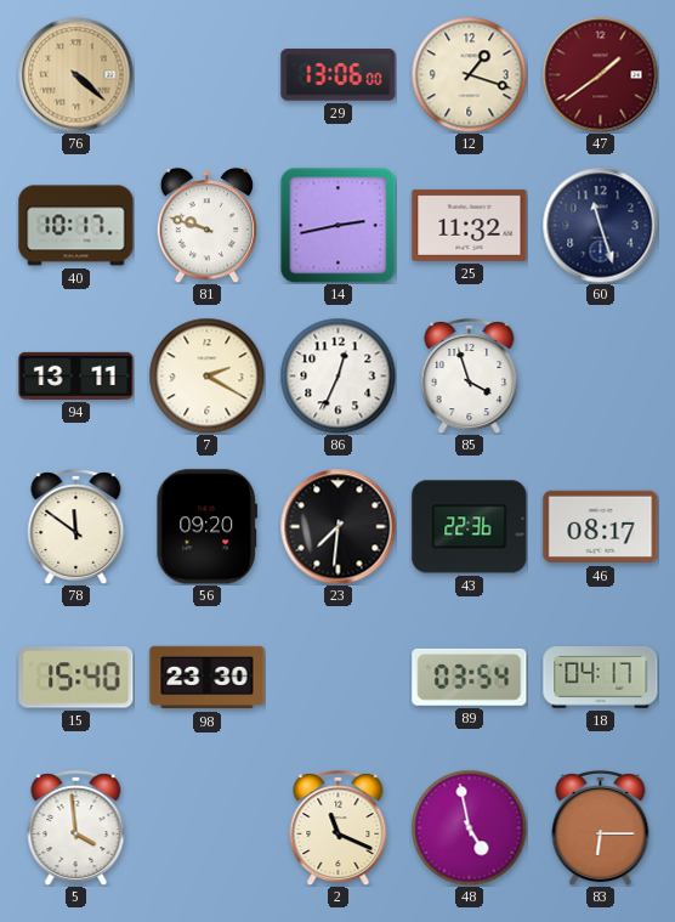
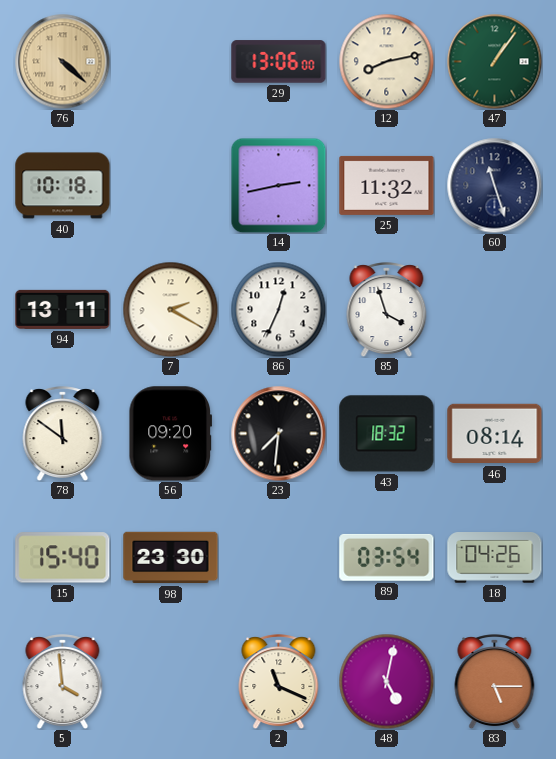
12: 1:18 -> 8:13 (386, 61)
47: 1:39 -> 1:06 (494, 61)
47 dial: burgundy -> green (494, 61)
40: 10:17 -> 10:18 (63, 186)
81: 9:48 -> none (208, 226)
43: 22:36 -> 18:32 (387, 434)
46: 08:17 -> 08:14 (495, 434)
18: 04:17 -> 04:26 (495, 558)
48: 4:58 -> 5:02 (386, 681)
83: 6:15 -> 5:15 (495, 682)
